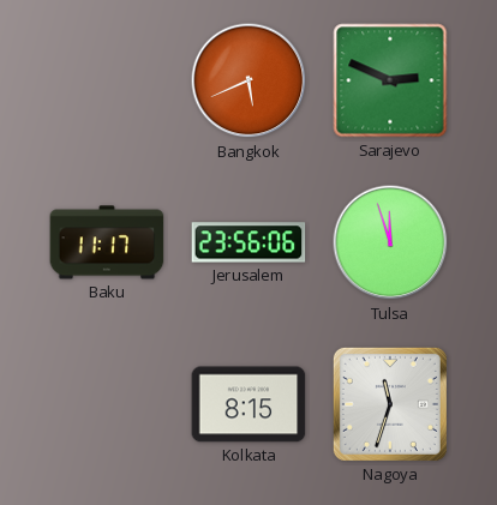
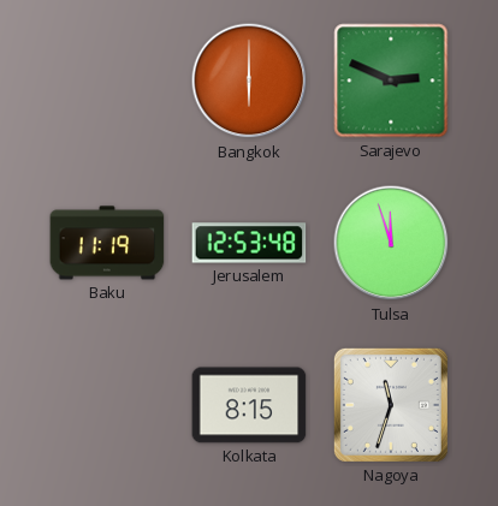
Bangkok: 5:41 -> 6:00 (249, 81)
Baku: 11:17 -> 11:19 (107, 243)
Jerusalem: 23:56 -> 12:53 (249, 243)
